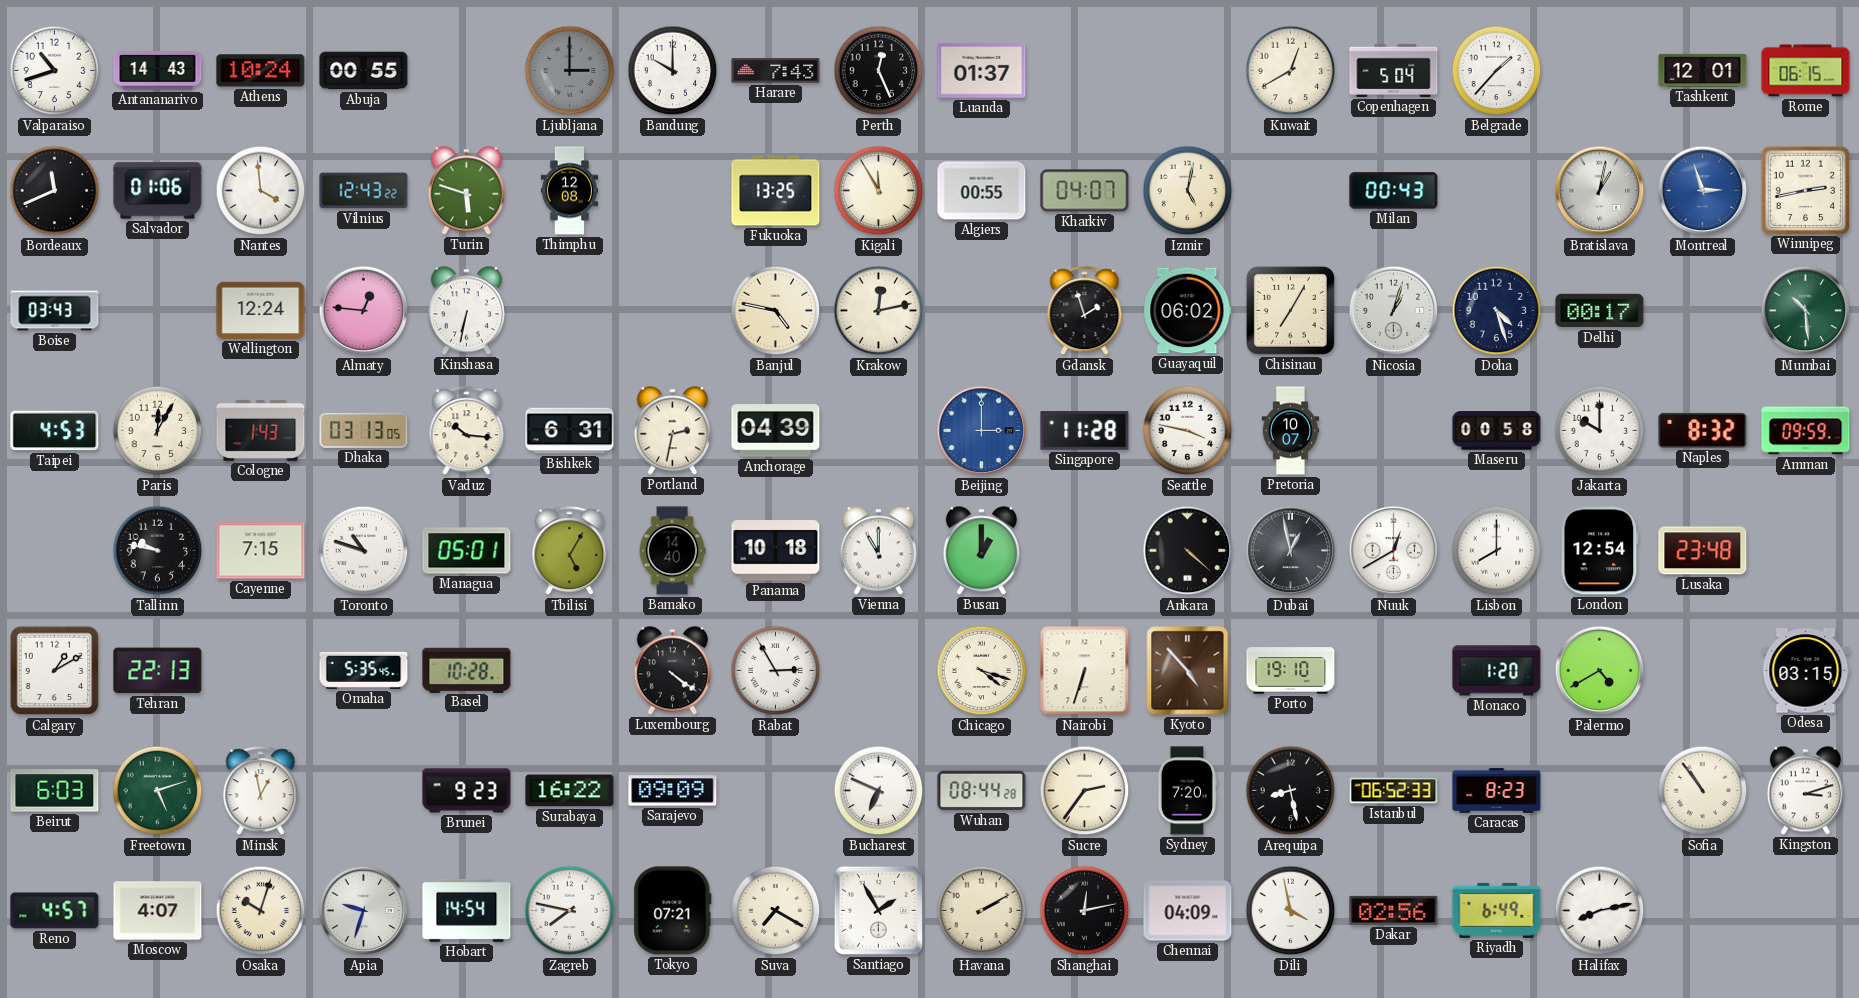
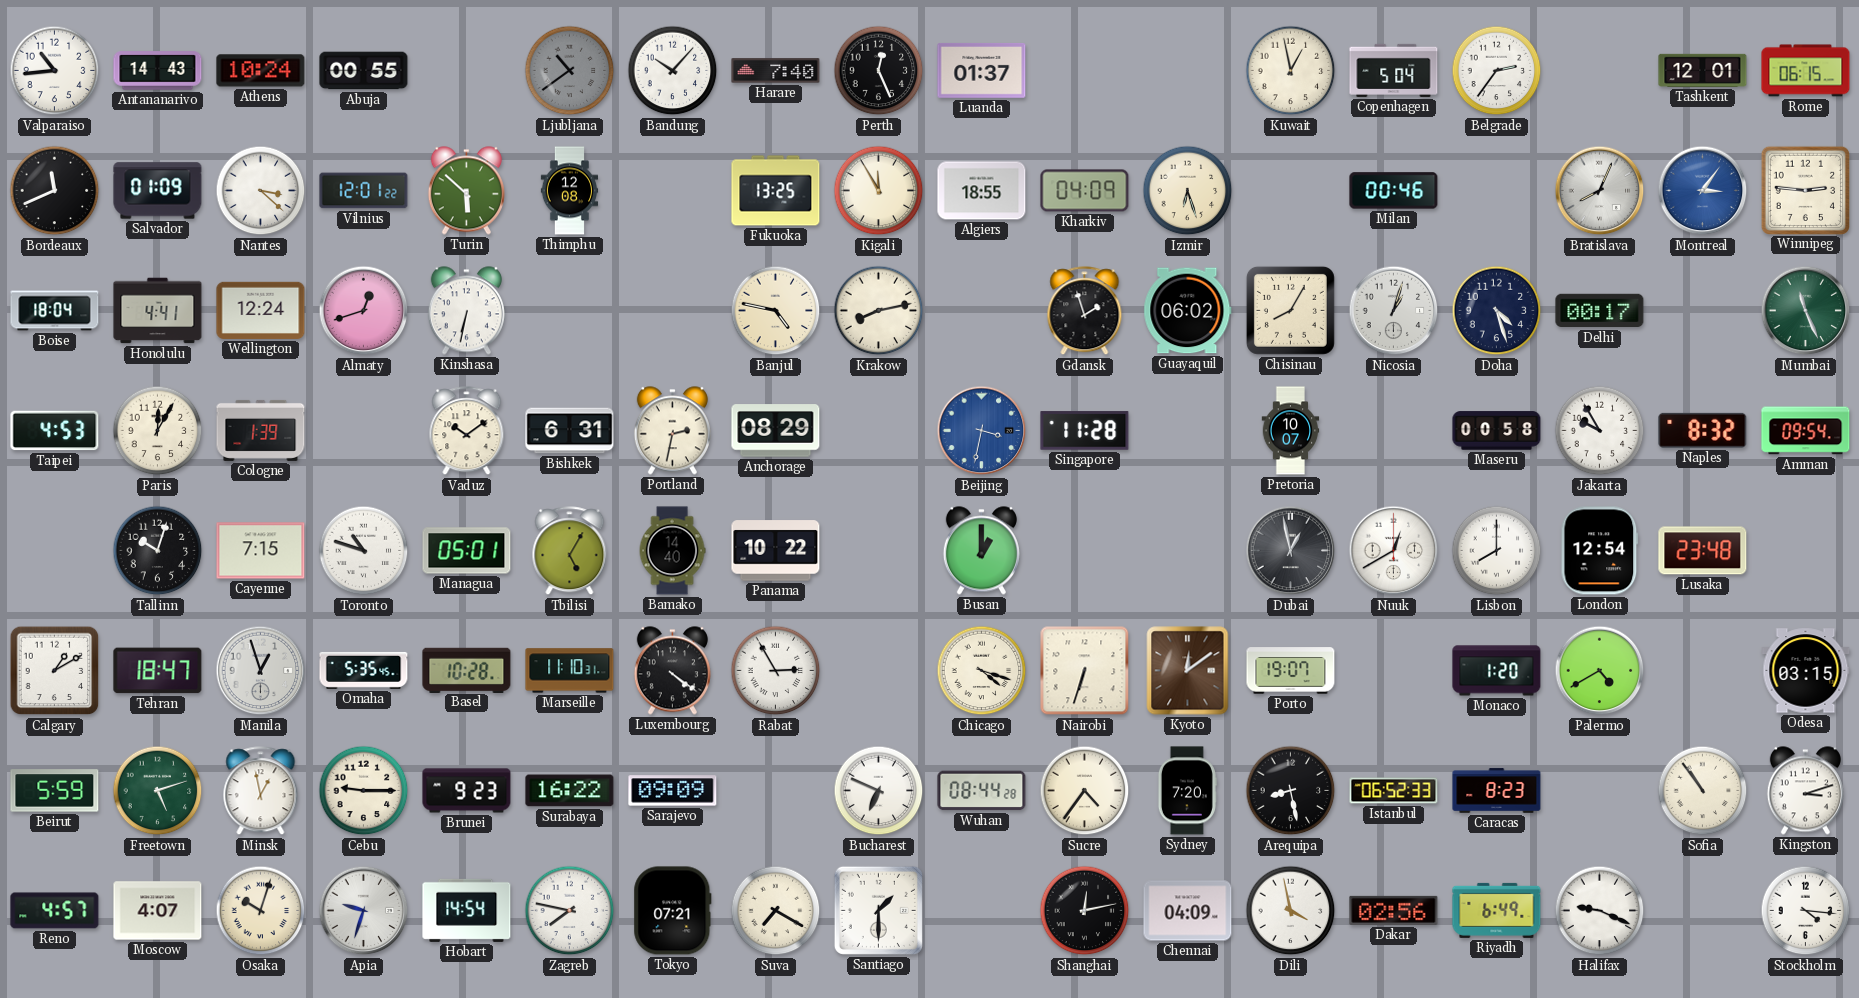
Valparaiso: 10:42 -> 10:44 (55, 71)
Ljubljana: 3:00 -> 10:39 (570, 71)
Bandung: 10:00 -> 10:07 (673, 71)
Harare: 7:43 -> 7:40 (776, 71)
Kuwait: 12:40 -> 12:58 (1291, 71)
Belgrade: 1:37 -> 2:36 (1497, 71)
Salvador: 01:06 -> 01:09 (158, 191)
Nantes: 3:59 -> 3:22 (261, 191)
Vilnius: 12:43 -> 12:01 (364, 191)
Turin: 5:48 -> 5:52 (466, 191)
Algiers: 00:55 -> 18:55 (982, 191)
Kharkiv: 04:07 -> 04:09 (1085, 191)
Izmir: 5:02 -> 6:27 (1188, 191)
Milan: 00:43 -> 00:46 (1394, 191)
Bratislava: 1:02 -> 8:04 (1600, 191)
Montreal: 2:57 -> 3:06 (1703, 191)
Winnipeg: 2:43 -> 2:46 (1805, 190)
Boise: 03:43 -> 18:04 (55, 311)
Honolulu: none -> 4:41 (158, 311)
Almaty: 12:46 -> 12:42 (364, 311)
Krakow: 12:13 -> 8:13 (879, 311)
Chisinau: 7:05 -> 8:05 (1290, 310)
Mumbai: 10:29 -> 11:26 (1806, 311)
Cologne: 1:43 -> 1:39 (261, 430)
Dhaka: 03:13 -> none (364, 430)
Vaduz: 10:16 -> 10:09 (467, 431)
Anchorage: 04:39 -> 08:29 (776, 431)
Beijing: 3:00 -> 3:32 (982, 431)
Seattle: 3:47 -> none (1188, 431)
Jakarta: 10:00 -> 9:55 (1600, 431)
Amman: 09:59 -> 09:54 (1806, 431)
Tallinn: 9:47 -> 10:03 (158, 551)
Panama: 10:18 -> 10:22 (776, 551)
Vienna: 11:00 -> none (878, 551)
Ankara: 4:22 -> none (1188, 551)
Tehran: 22:13 -> 18:47 (158, 671)
Manila: none -> 12:57 (261, 671)
Marseille: none -> 11:10 (570, 671)
Kyoto: 4:53 -> 12:09 (1188, 671)
Porto: 19:10 -> 19:07 (1291, 671)
Beirut: 6:03 -> 5:59 (55, 791)
Cebu: none -> 9:15 (364, 791)
Sucre: 2:36 -> 4:36 (1085, 791)
Santiago: 1:55 -> 1:30 (878, 910)
Havana: 2:10 -> none (982, 911)
Halifax: 8:13 -> 9:19 (1600, 911)
Stockholm: none -> 4:16 (1806, 911)
